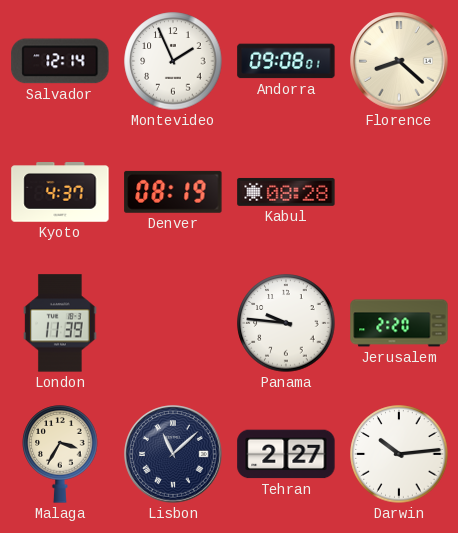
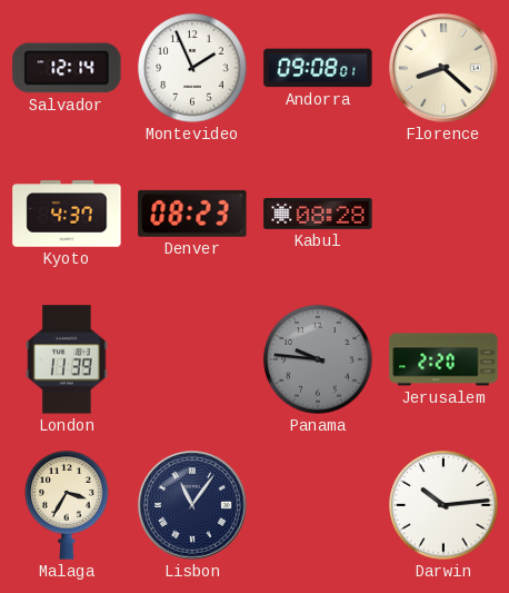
Denver: 08:19 -> 08:23 (192, 214)
Panama dial: white -> grey (318, 359)
Lisbon: 11:08 -> 11:06 (192, 505)
Tehran: 2:27 -> none (286, 454)
